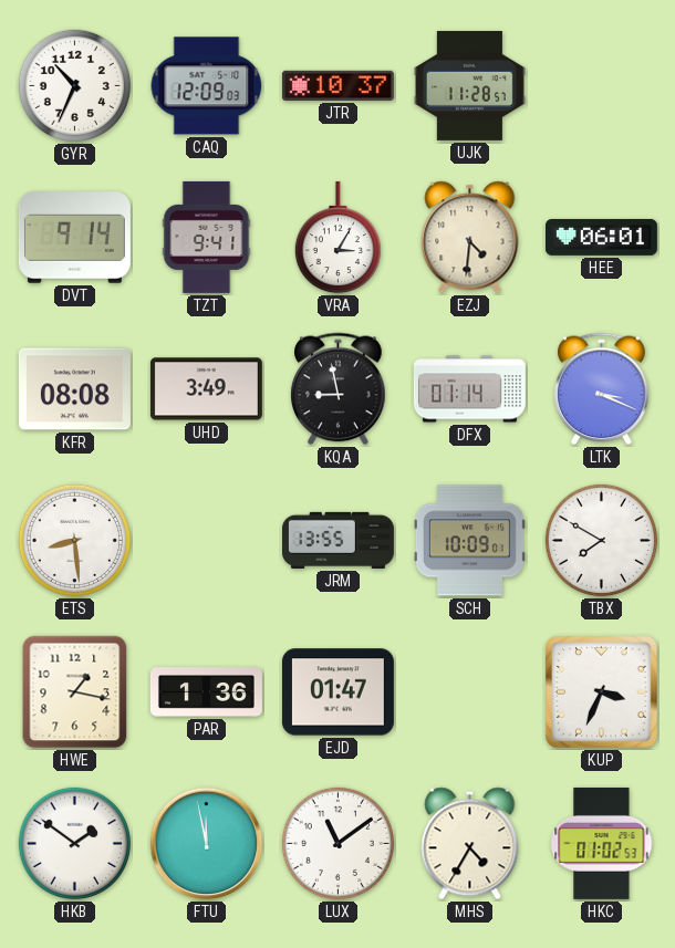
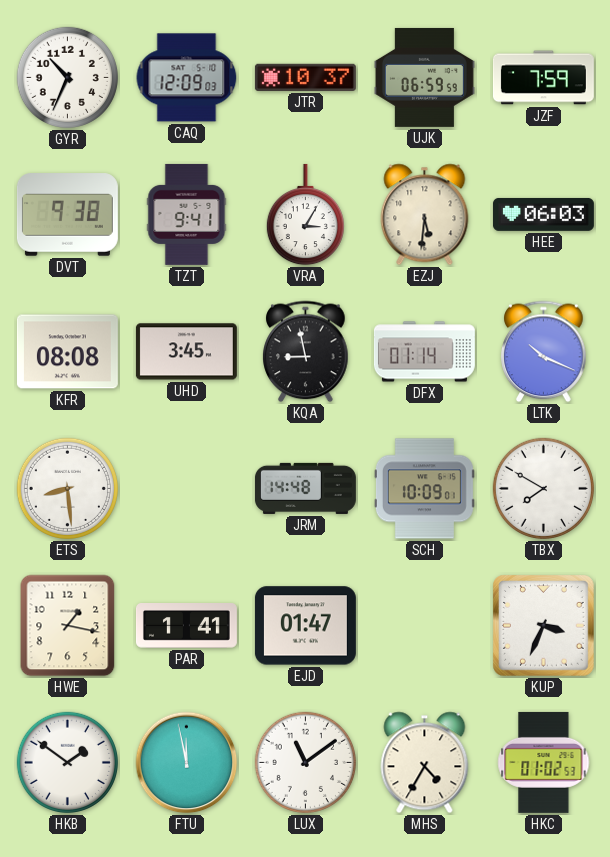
UJK: 11:28 -> 06:59 (424, 77)
JZF: none -> 7:59 (543, 78)
DVT: 9:14 -> 9:38 (67, 215)
EZJ: 4:31 -> 5:31 (425, 215)
HEE: 06:01 -> 06:03 (543, 214)
UHD: 3:49 -> 3:45 (186, 352)
LTK: 3:19 -> 10:19 (544, 352)
JRM: 13:55 -> 14:48 (305, 488)
PAR: 1:36 -> 1:41 (186, 626)
